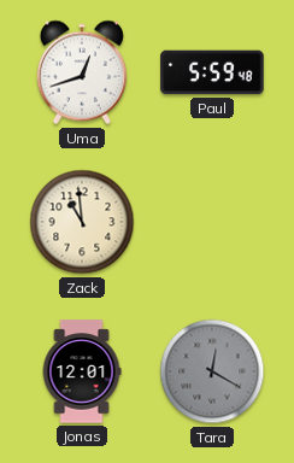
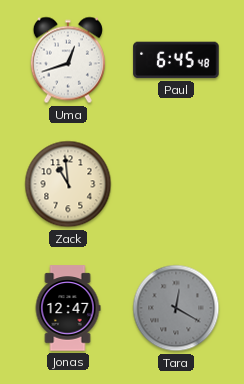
Paul: 5:59 -> 6:45 (176, 60)
Jonas: 12:01 -> 12:47 (68, 308)
